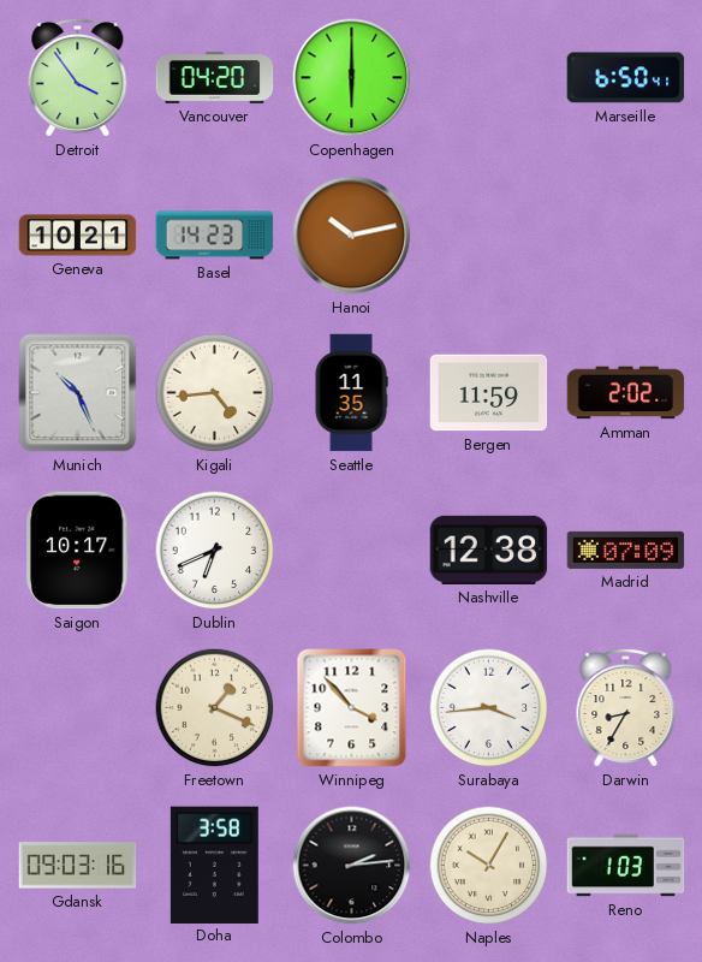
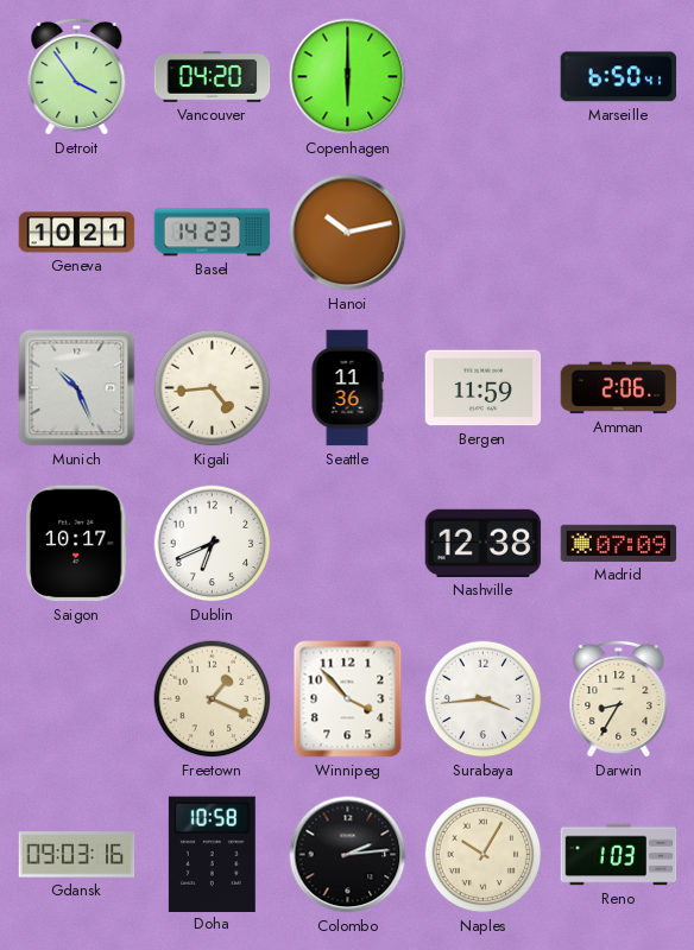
Seattle: 11:35 -> 11:36 (347, 388)
Amman: 2:02 -> 2:06 (619, 388)
Doha: 3:58 -> 10:58 (212, 854)
